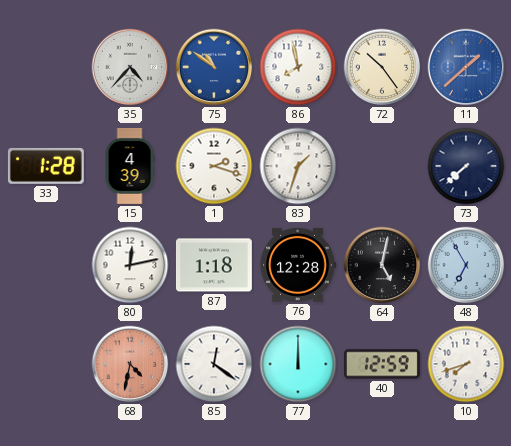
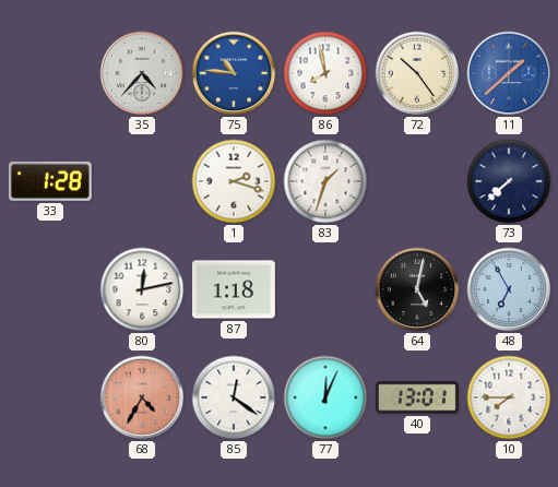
75: 10:51 -> 10:46 (234, 73)
15: 4:39 -> none (130, 166)
76: 12:28 -> none (298, 265)
68: 4:32 -> 4:35 (142, 397)
77: 12:00 -> 12:04 (325, 397)
40: 12:59 -> 13:01 (417, 397)
10: 7:42 -> 7:45 (509, 397)
